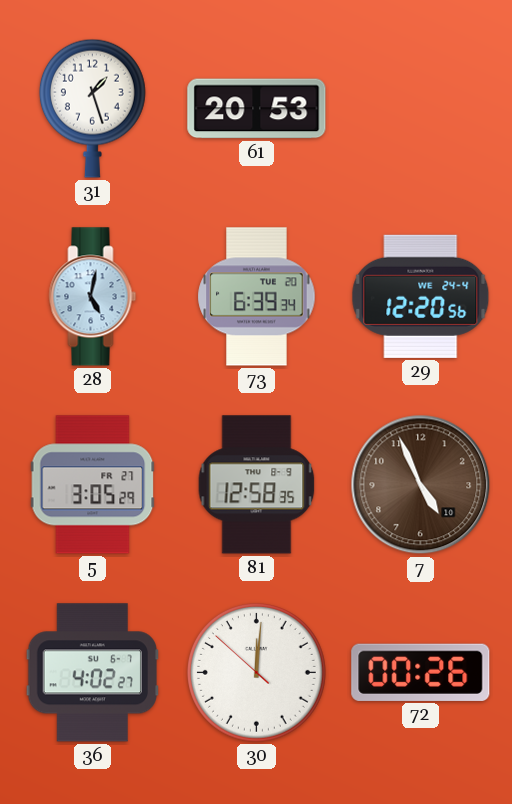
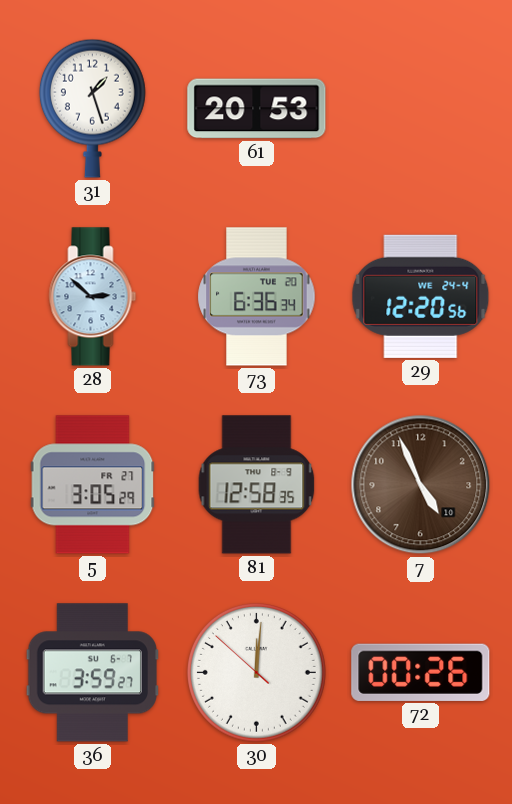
28: 5:02 -> 2:52 (93, 297)
73: 6:39 -> 6:36 (257, 297)
36: 4:02 -> 3:59 (92, 673)
